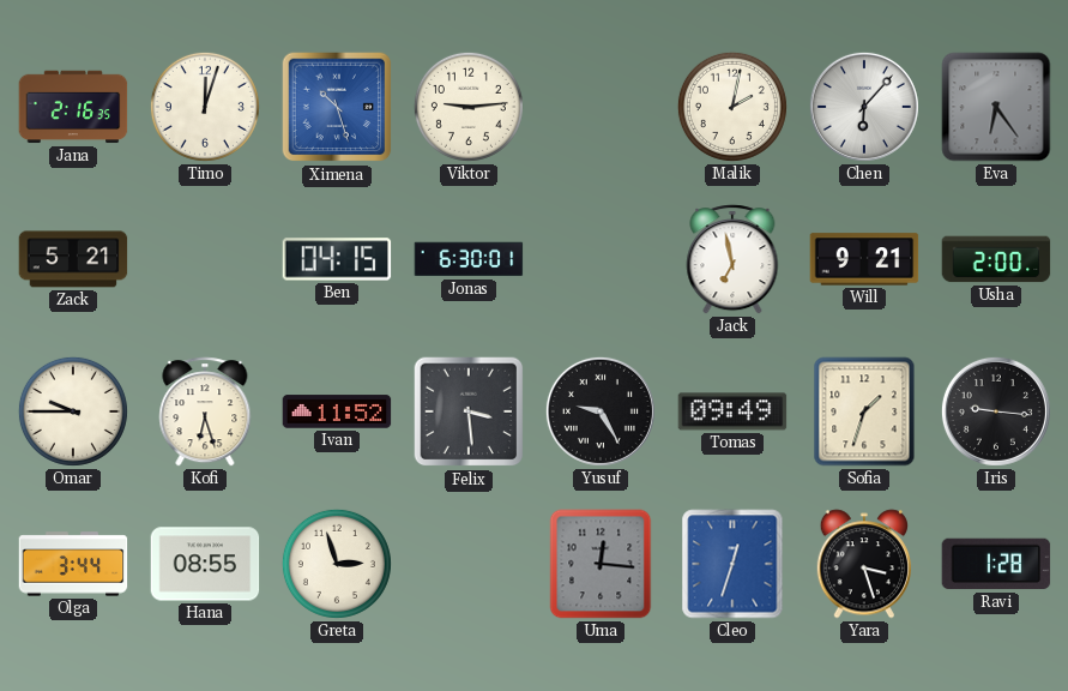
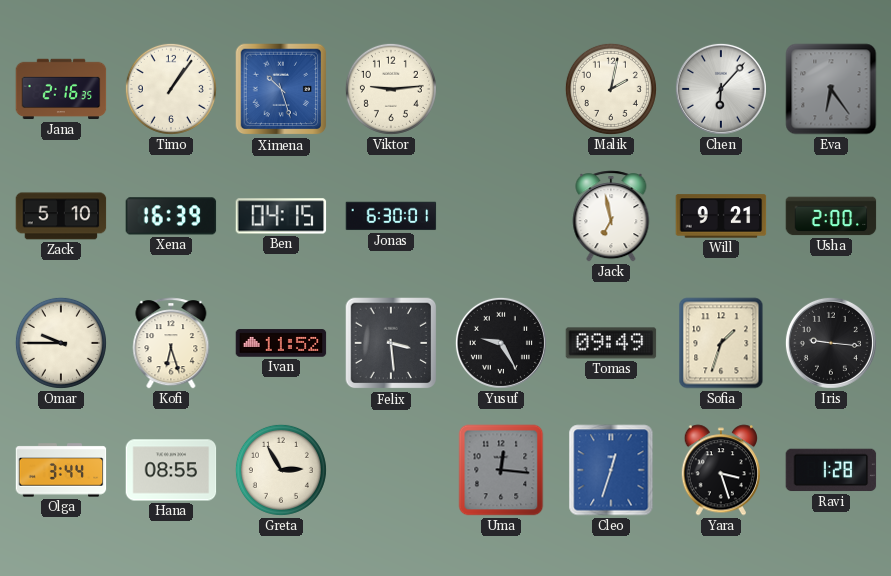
Timo: 12:03 -> 1:06 (171, 89)
Zack: 5:21 -> 5:10 (61, 216)
Xena: none -> 16:39 (171, 216)
Greta: 2:57 -> 2:55 (281, 470)
